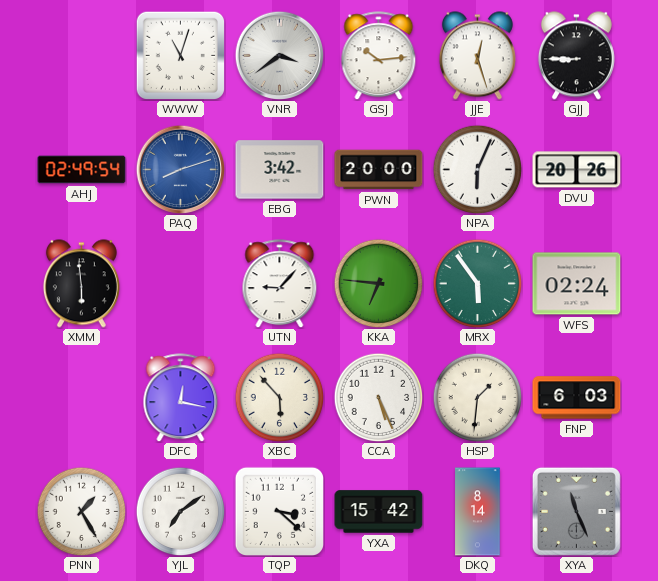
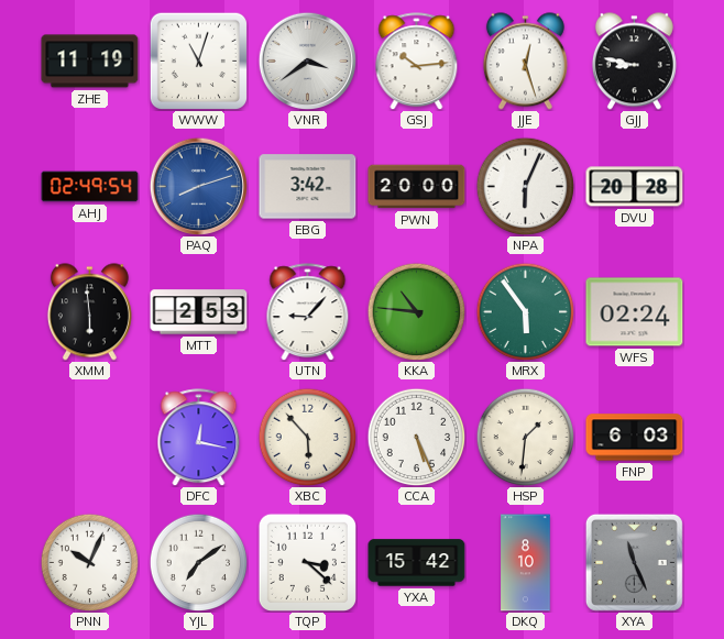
ZHE: none -> 11:19 (90, 62)
GJJ: 8:45 -> 8:47 (634, 62)
DVU: 20:26 -> 20:28 (635, 187)
MTT: none -> 2:53 (199, 312)
KKA: 6:46 -> 10:46 (416, 311)
PNN: 1:25 -> 10:04 (89, 562)
DKQ: 8:14 -> 8:10 (526, 563)
